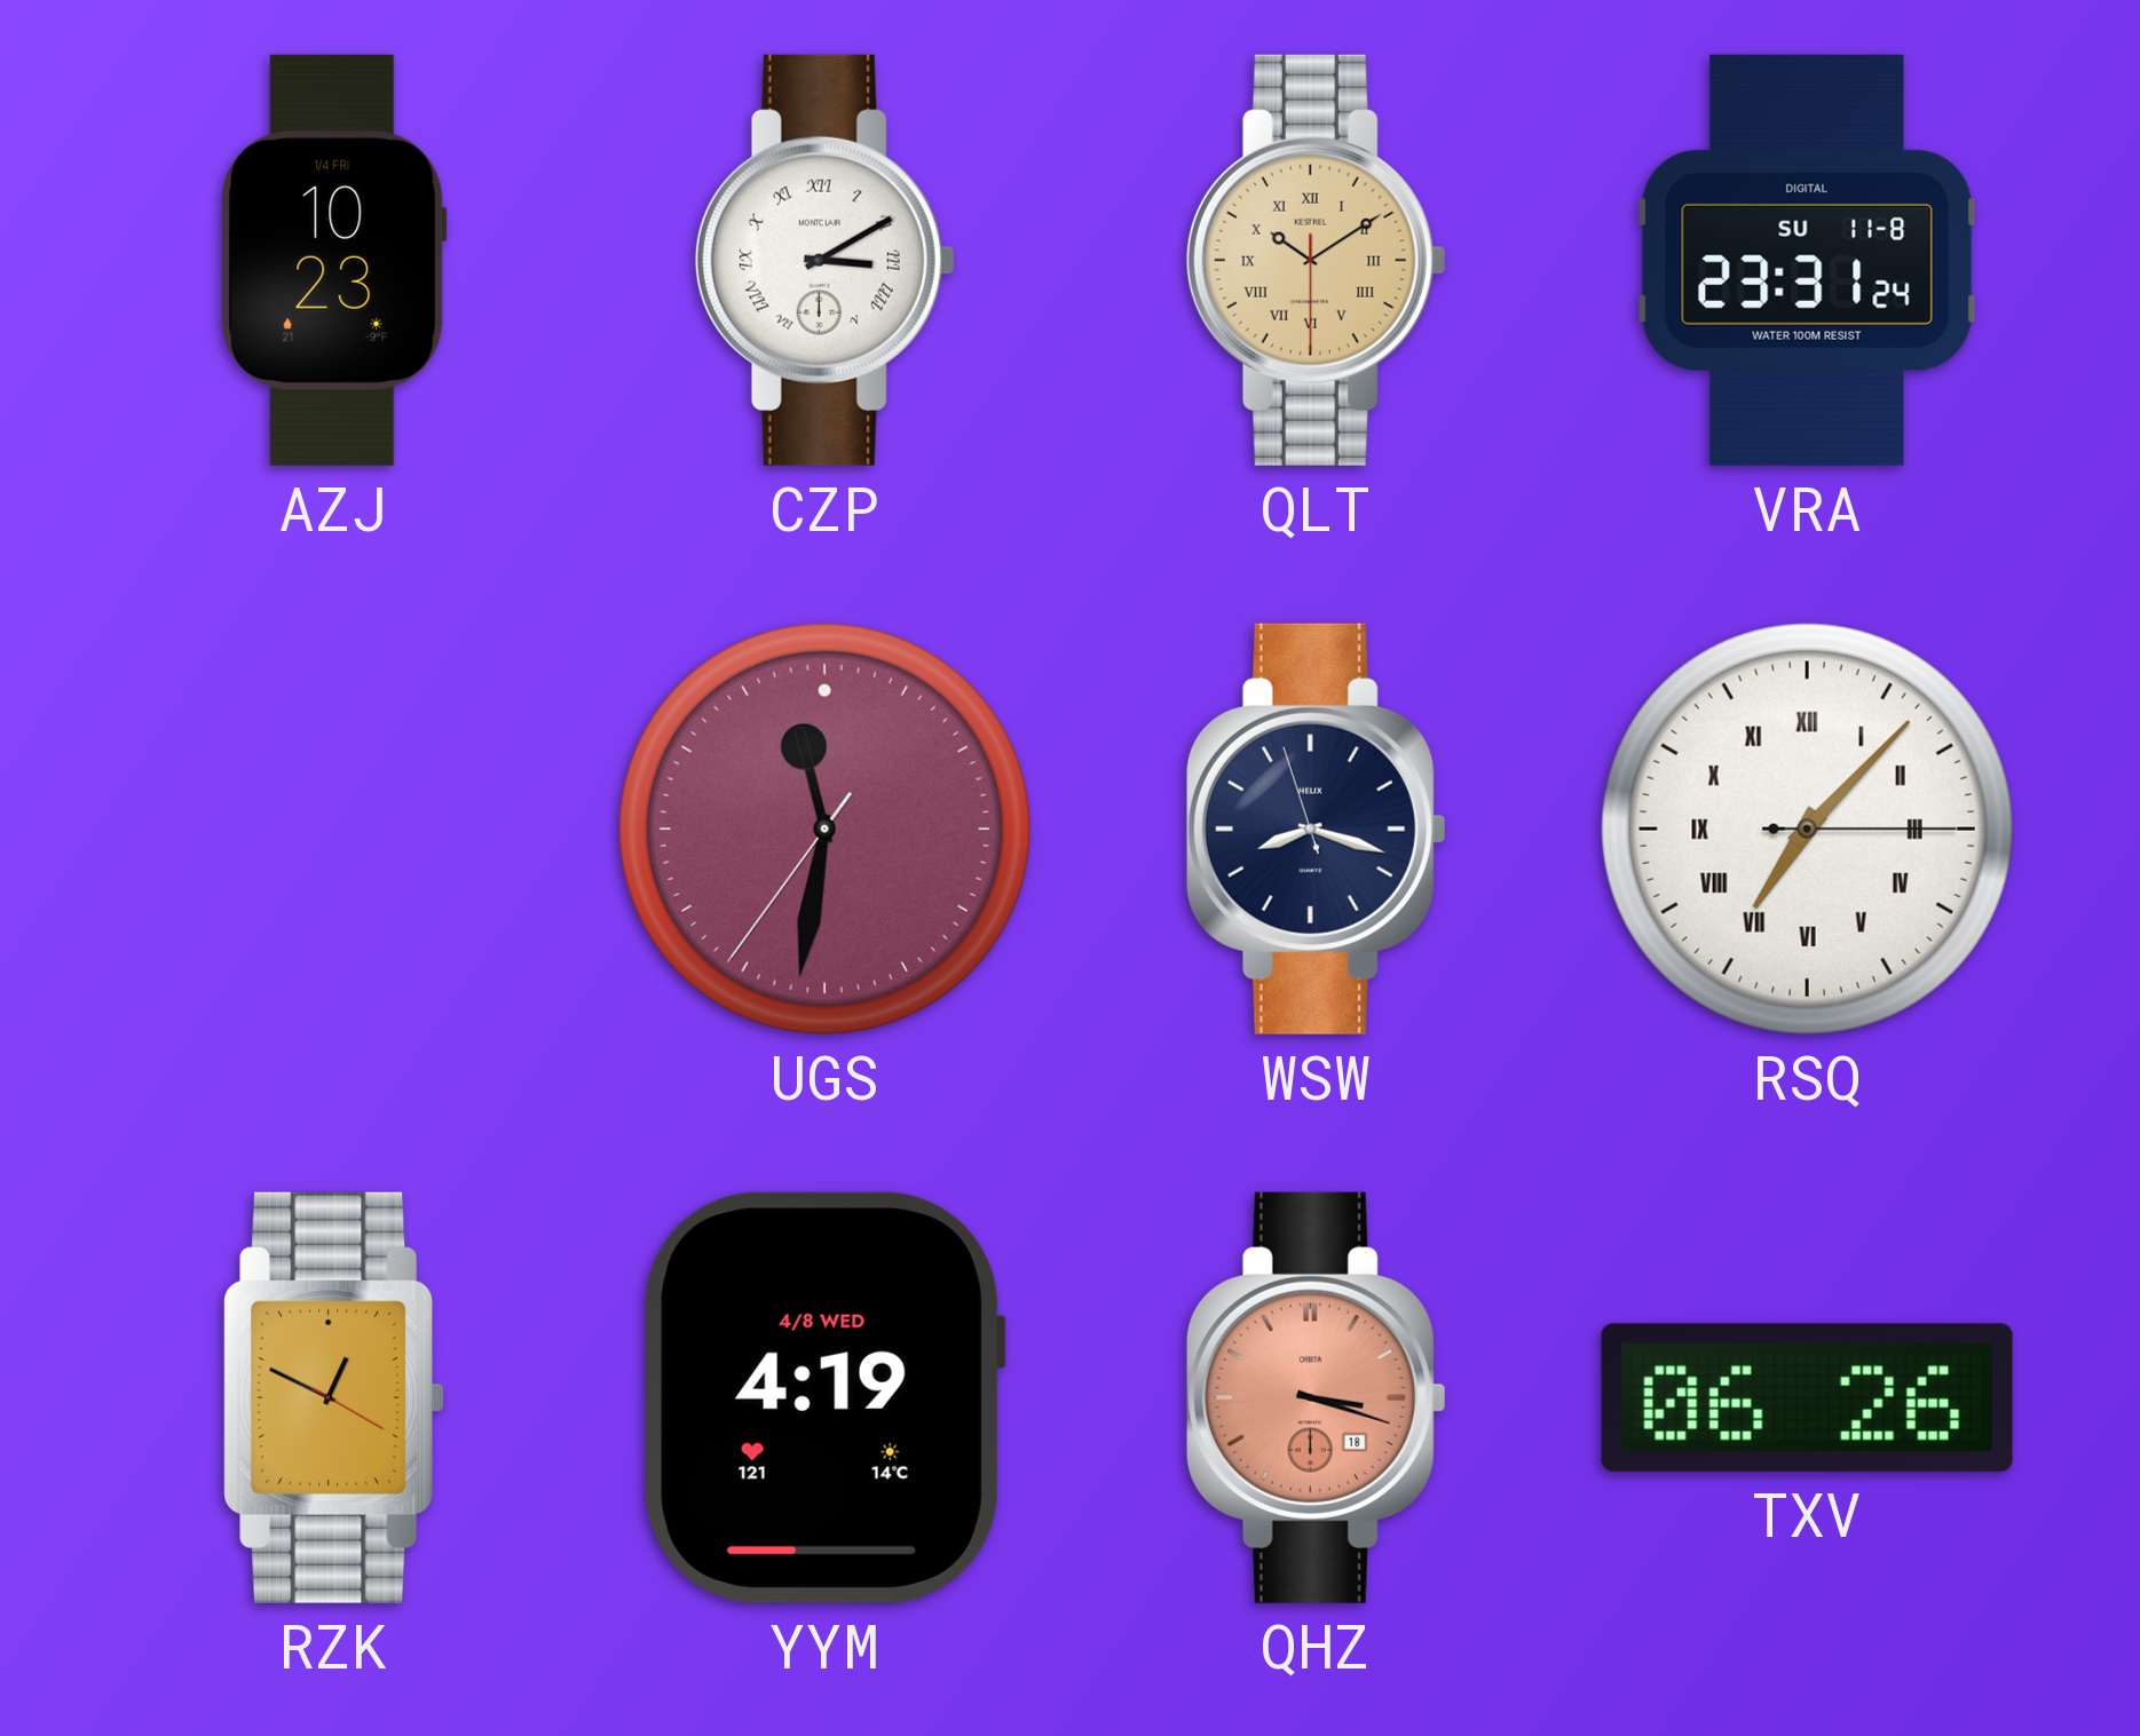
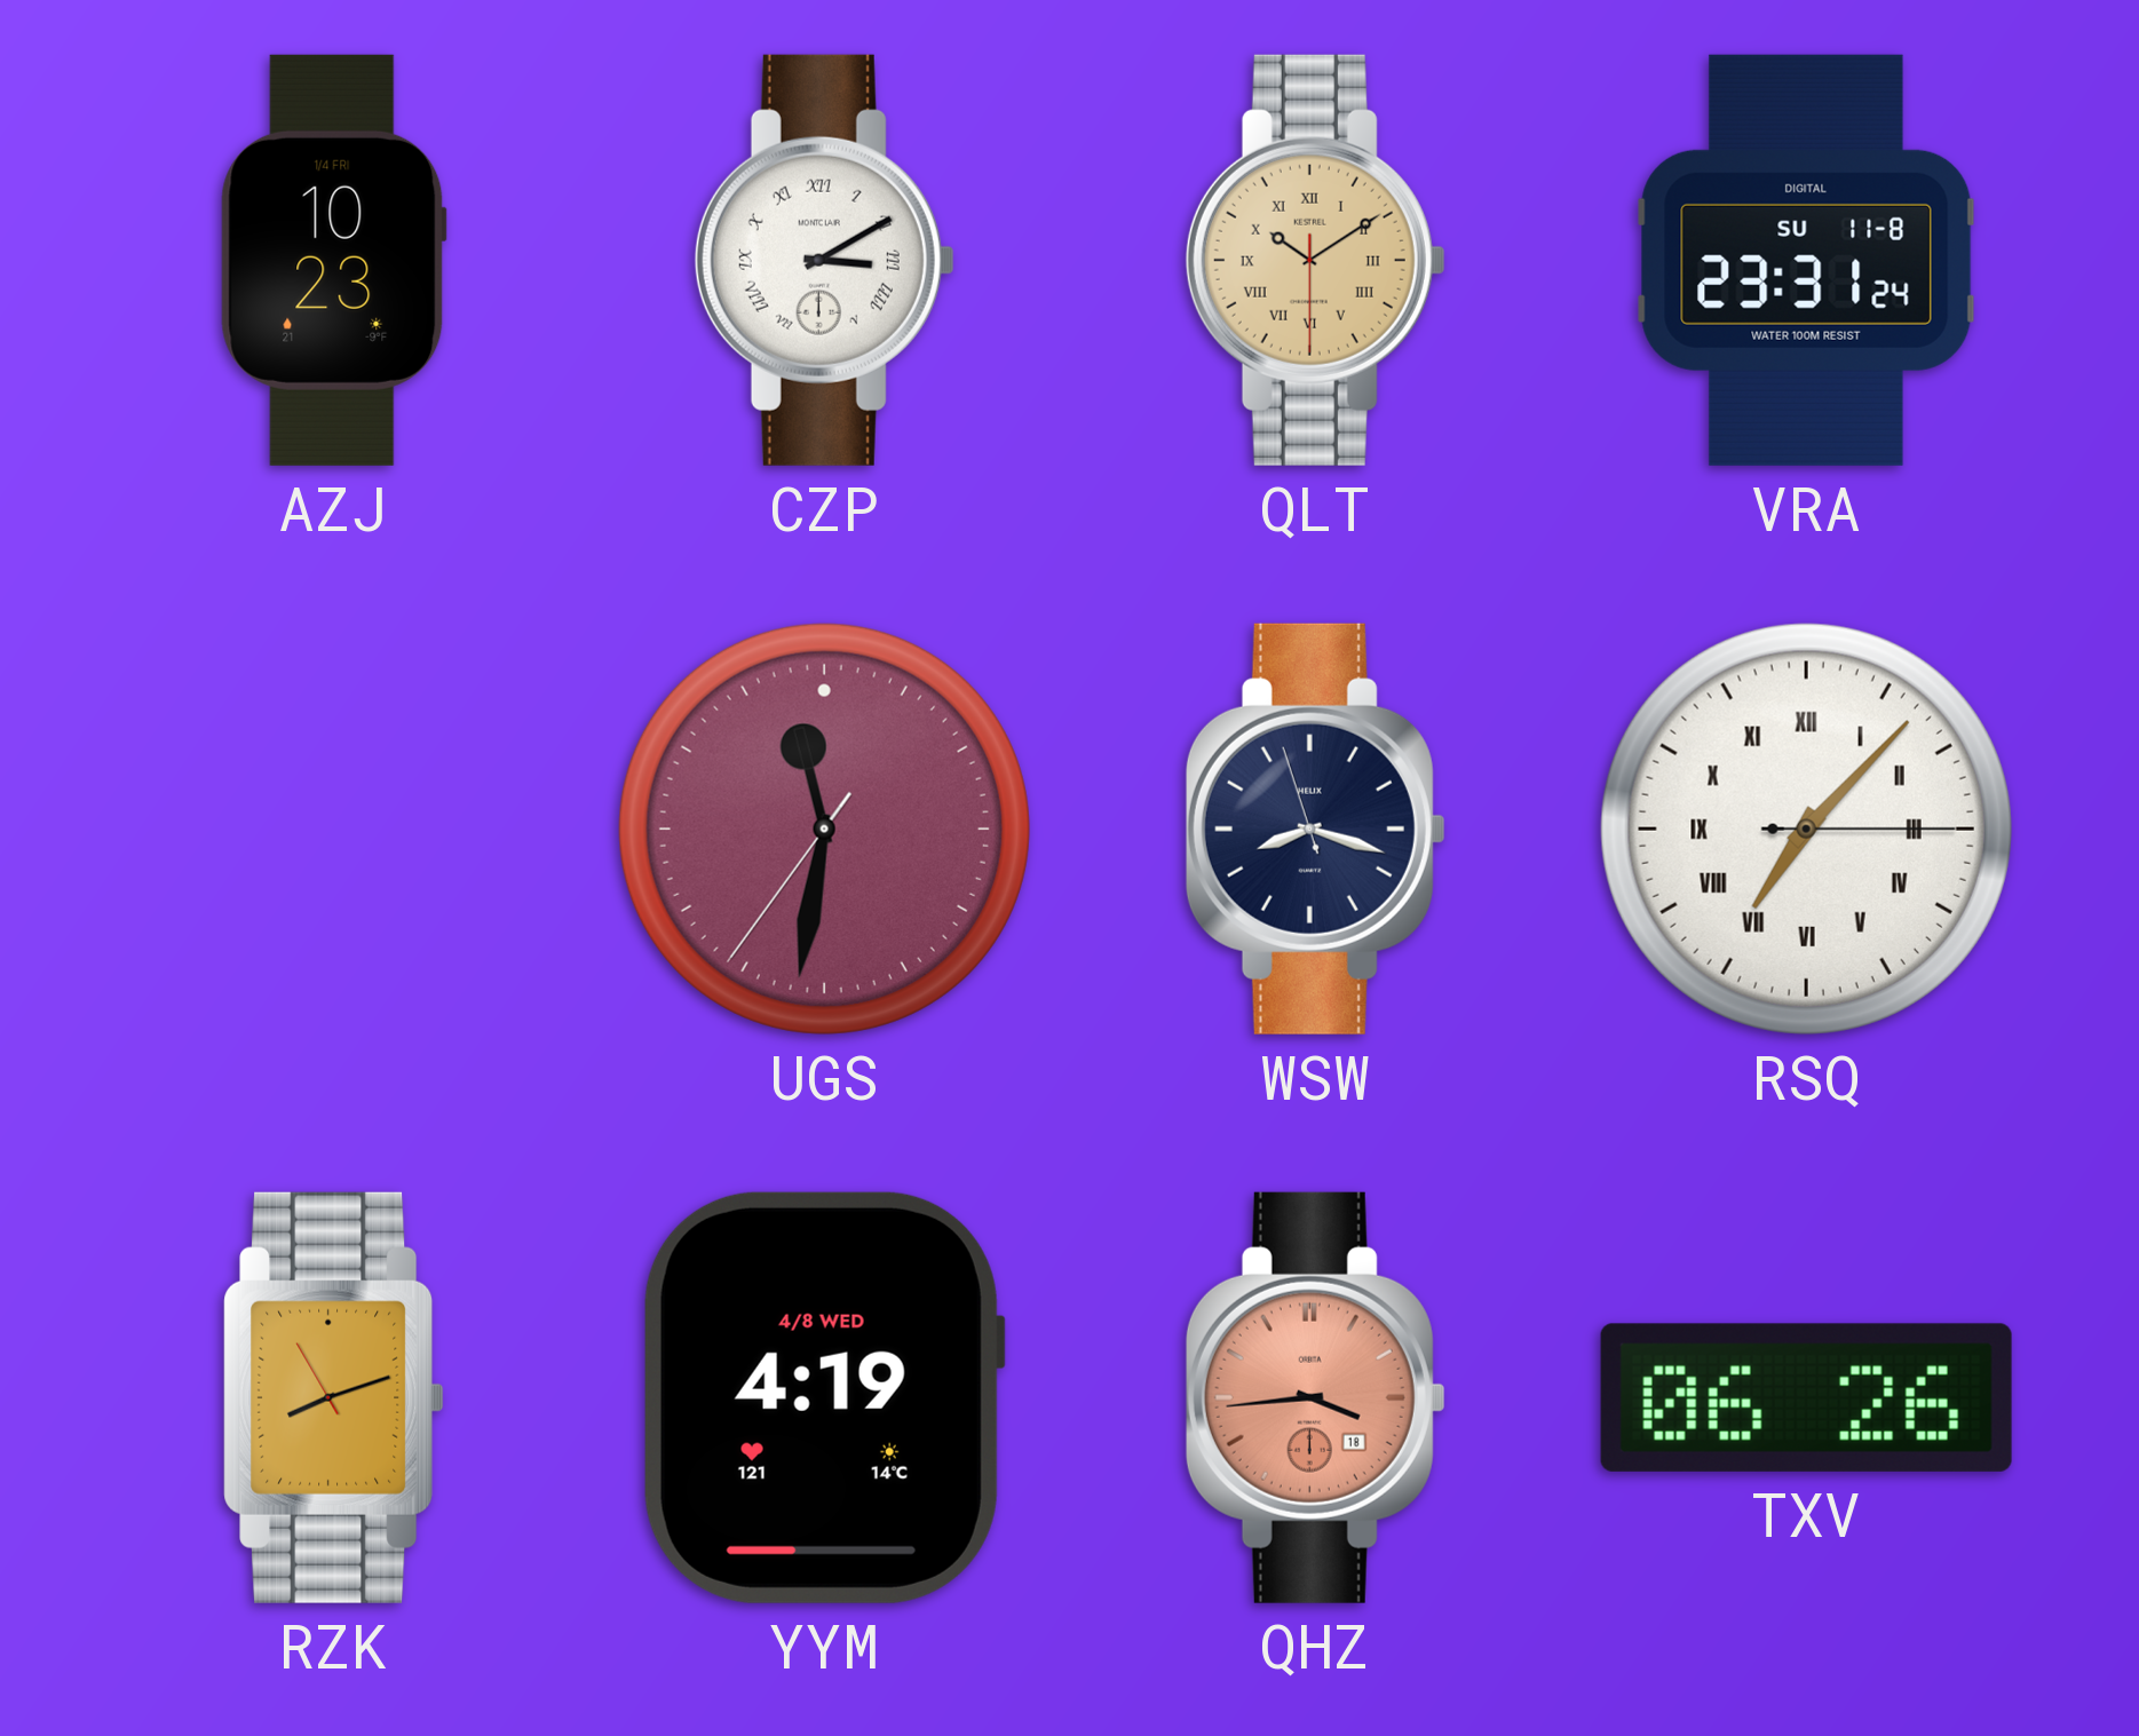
RZK: 12:49 -> 8:11 (334, 1397)
QHZ: 3:18 -> 3:44 (1315, 1397)
